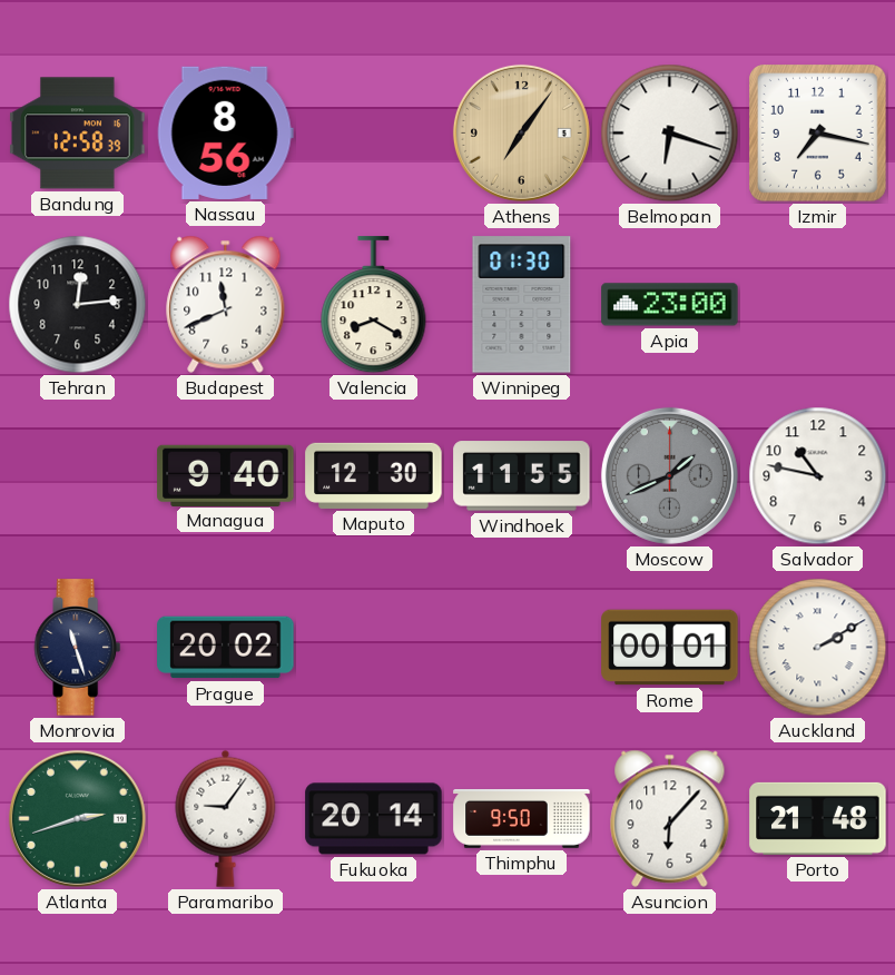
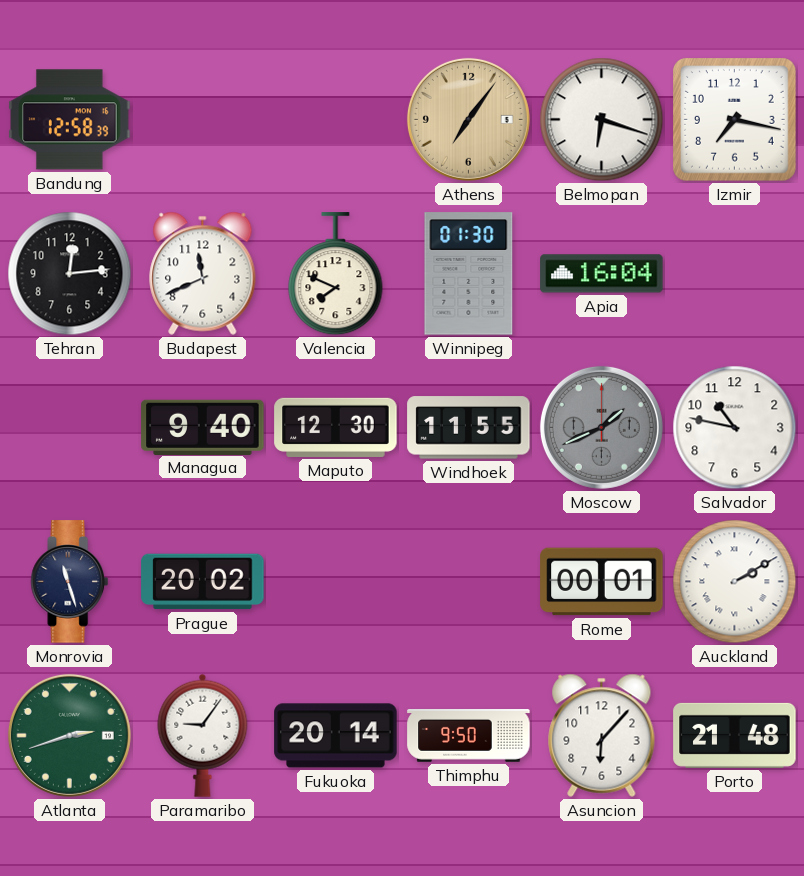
Nassau: 8:56 -> none (225, 132)
Valencia: 8:20 -> 7:49 (336, 274)
Apia: 23:00 -> 16:04 (602, 274)
